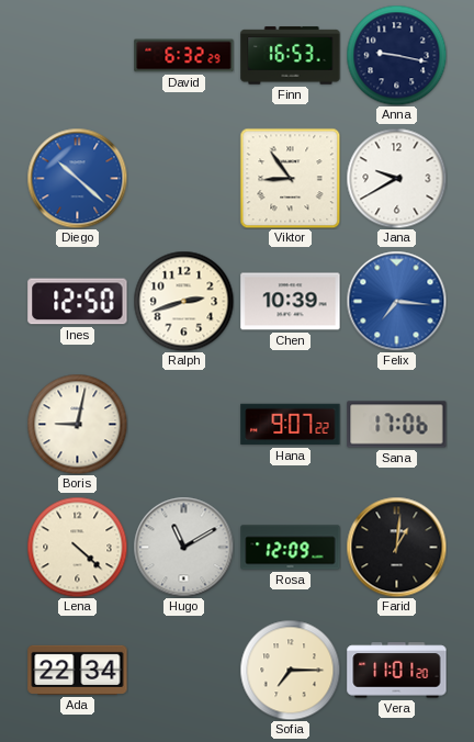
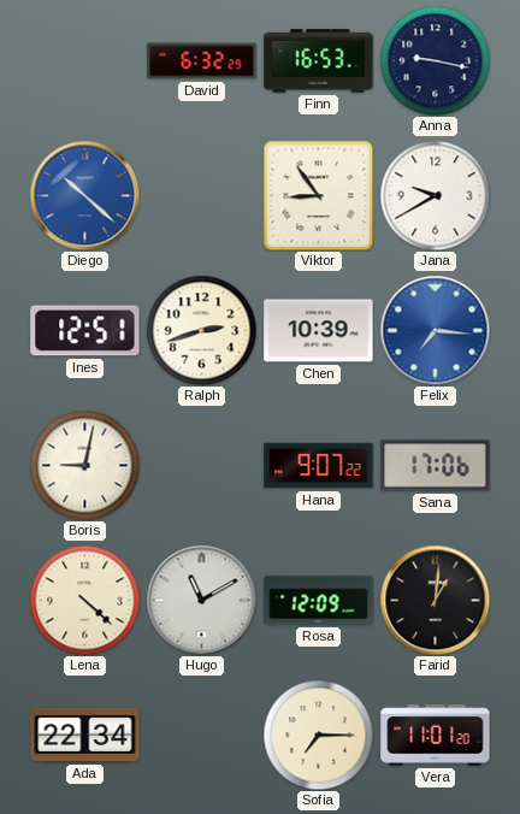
Ines: 12:50 -> 12:51 (85, 331)
